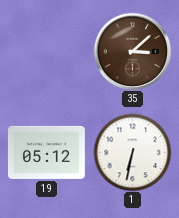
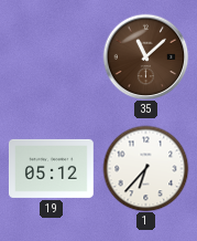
35: 3:08 -> 11:08 (145, 56)
1: 6:32 -> 6:37 (145, 168)
